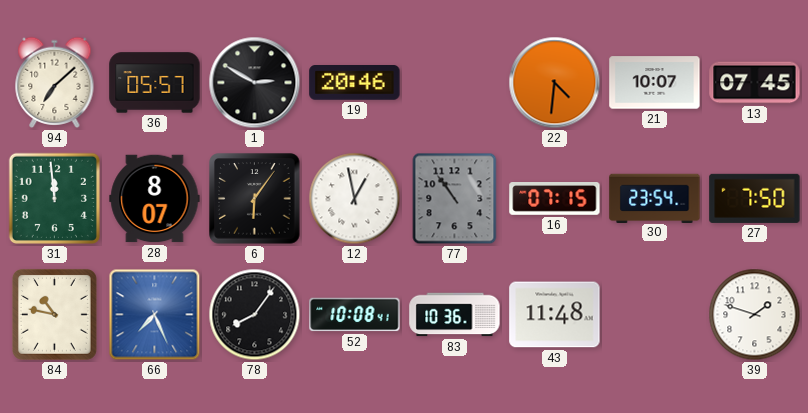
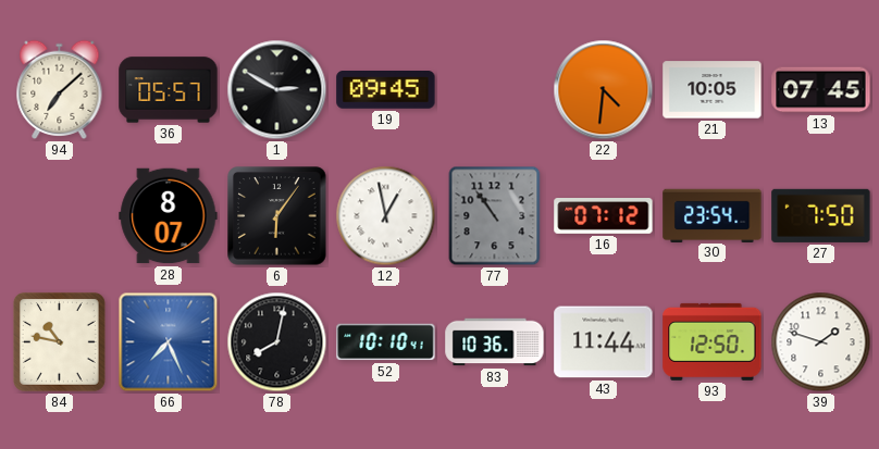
19: 20:46 -> 09:45 (386, 90)
21: 10:07 -> 10:05 (713, 90)
31: 11:59 -> none (54, 198)
16: 07:15 -> 07:12 (604, 216)
78: 8:06 -> 8:02 (277, 342)
52: 10:08 -> 10:10 (386, 342)
43: 11:48 -> 11:44 (604, 342)
93: none -> 12:50 (713, 341)
